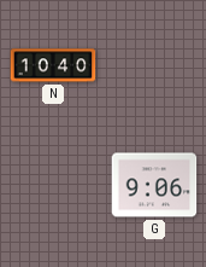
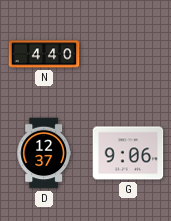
N: 10:40 -> 4:40 (44, 54)
D: none -> 12:37 (44, 153)
